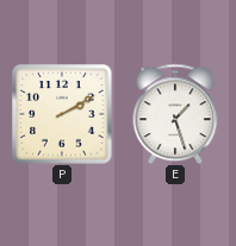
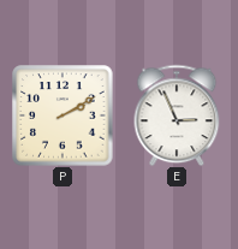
E: 1:27 -> 2:56 (177, 115)
